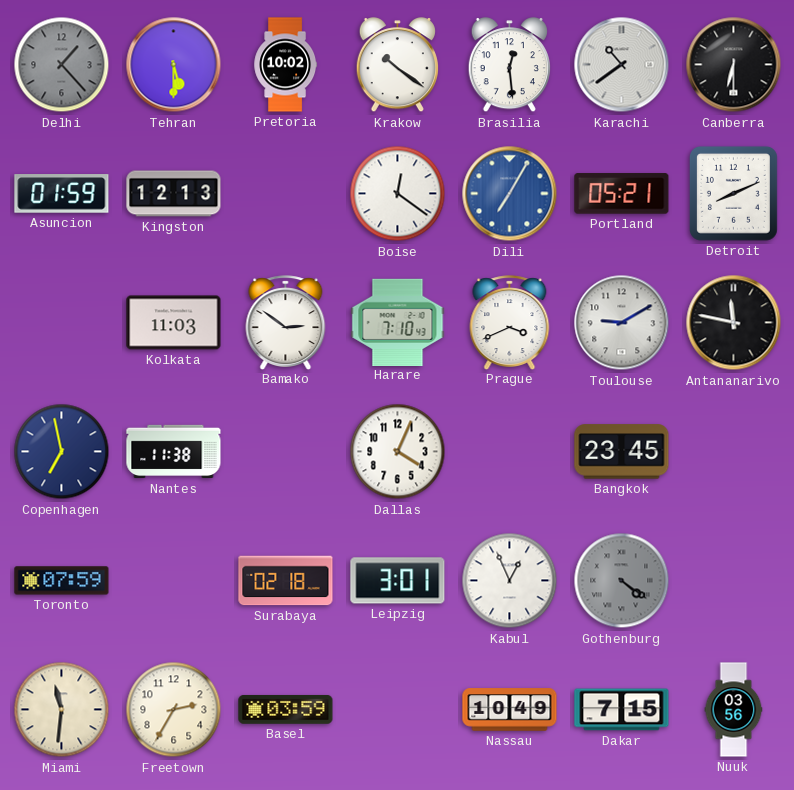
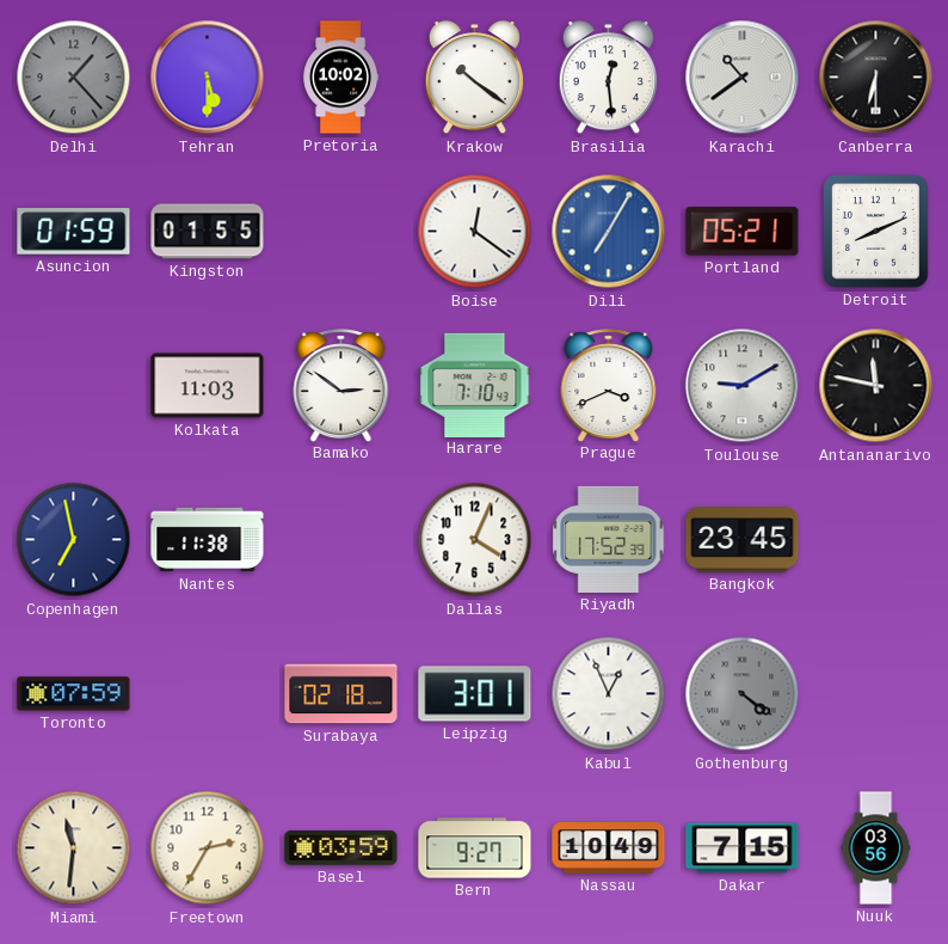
Kingston: 12:13 -> 01:55 (208, 232)
Riyadh: none -> 17:52 (609, 539)
Bern: none -> 9:27 (475, 848)
